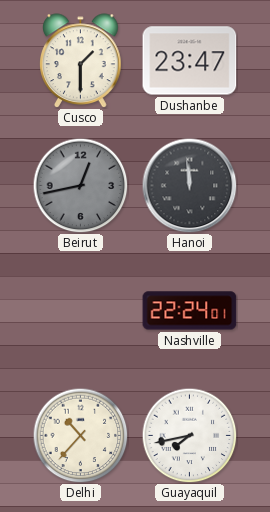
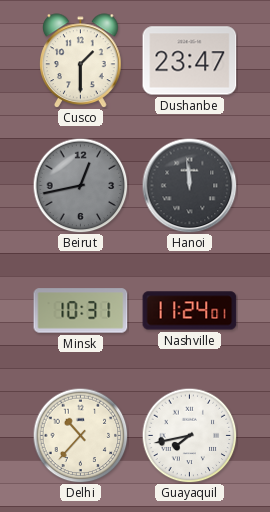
Minsk: none -> 10:31 (81, 311)
Nashville: 22:24 -> 11:24 (190, 311)
